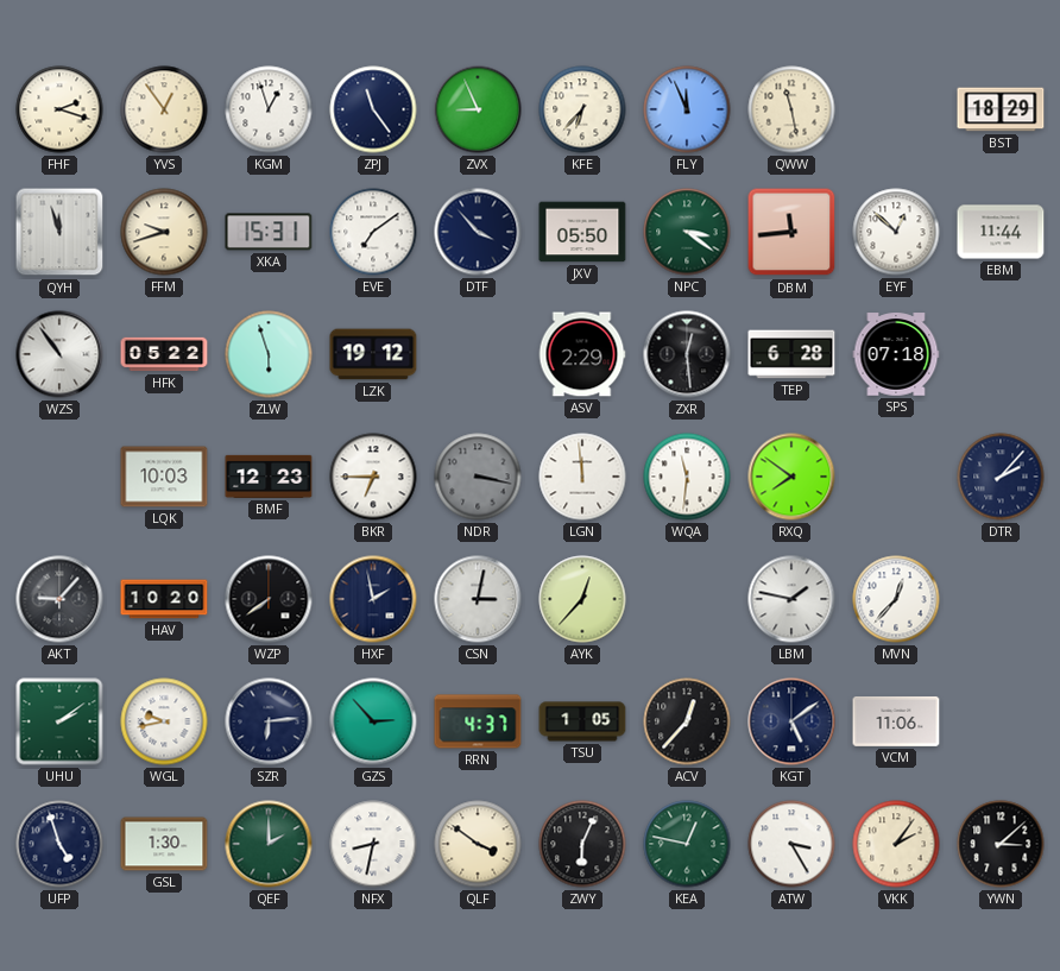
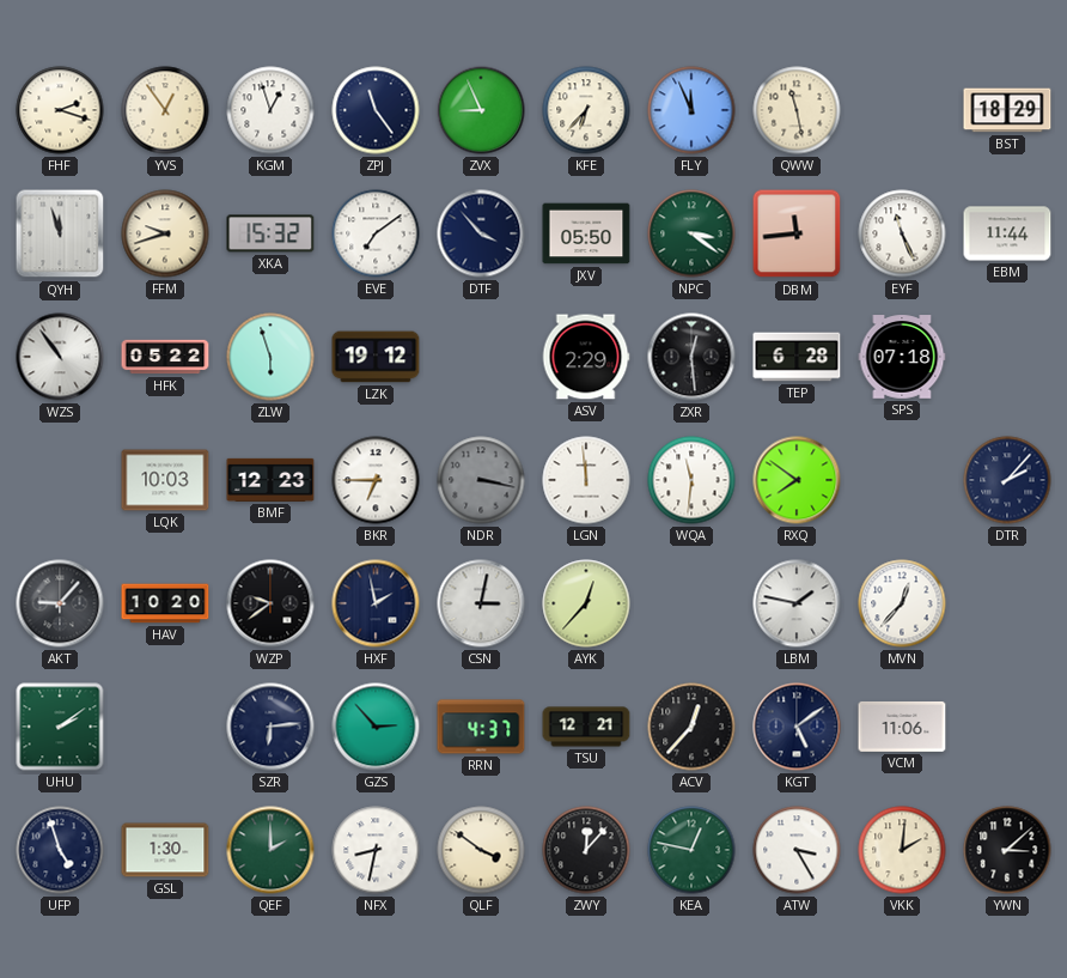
XKA: 15:31 -> 15:32 (270, 233)
EYF: 12:52 -> 11:26 (902, 233)
WZP: 7:39 -> 9:39 (270, 603)
WGL: 9:43 -> none (164, 721)
TSU: 1:05 -> 12:21 (586, 727)
ZWY: 6:04 -> 12:07 (586, 850)
VKK: 2:06 -> 2:01 (902, 850)
